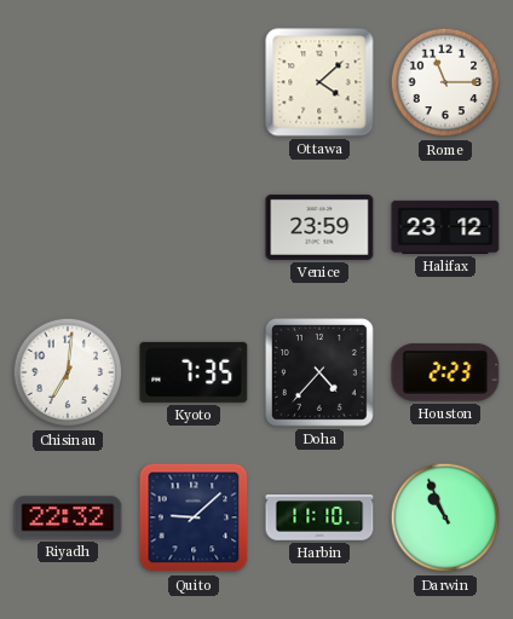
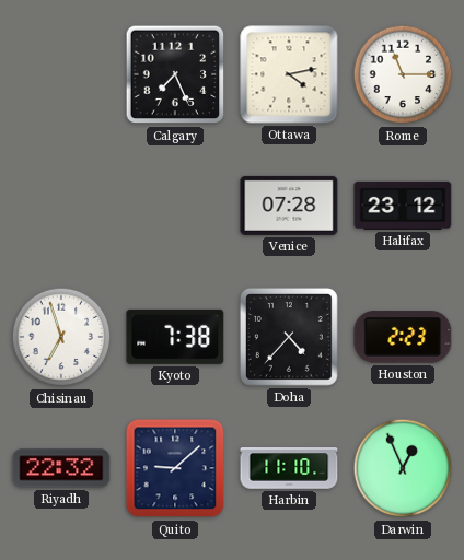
Calgary: none -> 7:26 (175, 74)
Ottawa: 4:08 -> 4:13 (289, 74)
Venice: 23:59 -> 07:28 (289, 206)
Chisinau: 7:01 -> 6:57 (61, 337)
Kyoto: 7:35 -> 7:38 (175, 337)
Darwin: 10:56 -> 12:56 (403, 468)
